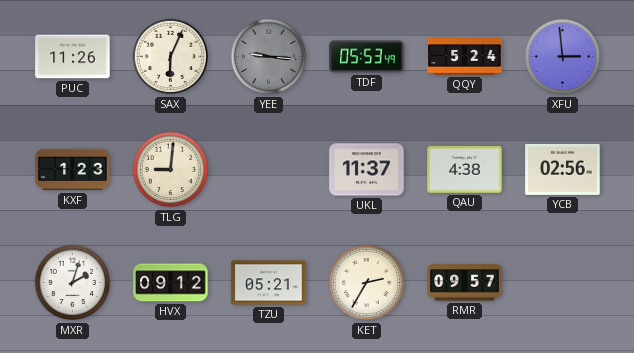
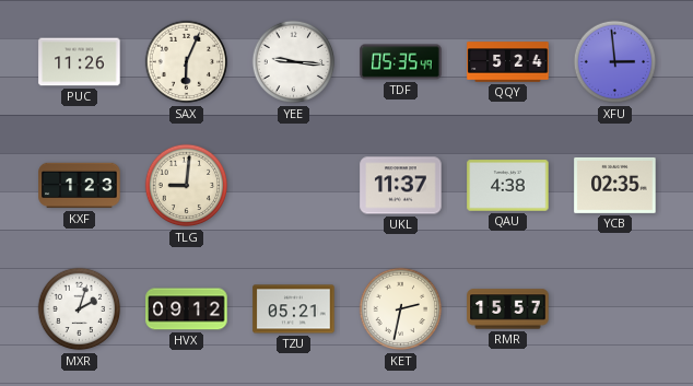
YEE dial: grey -> white (294, 62)
TDF: 05:53 -> 05:35 (401, 62)
YCB: 02:56 -> 02:35 (615, 185)
KET: 2:35 -> 2:32 (401, 309)
RMR: 09:57 -> 15:57 (508, 309)
